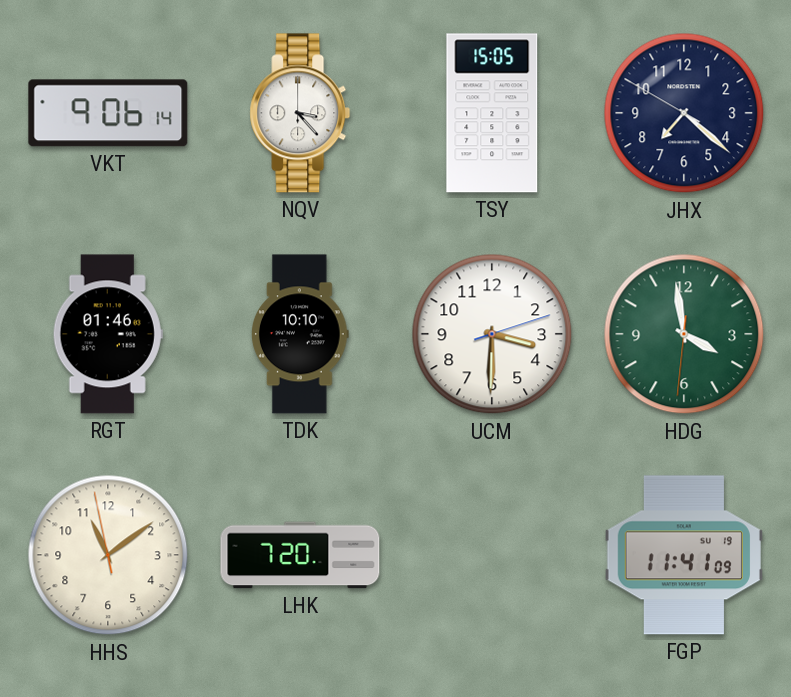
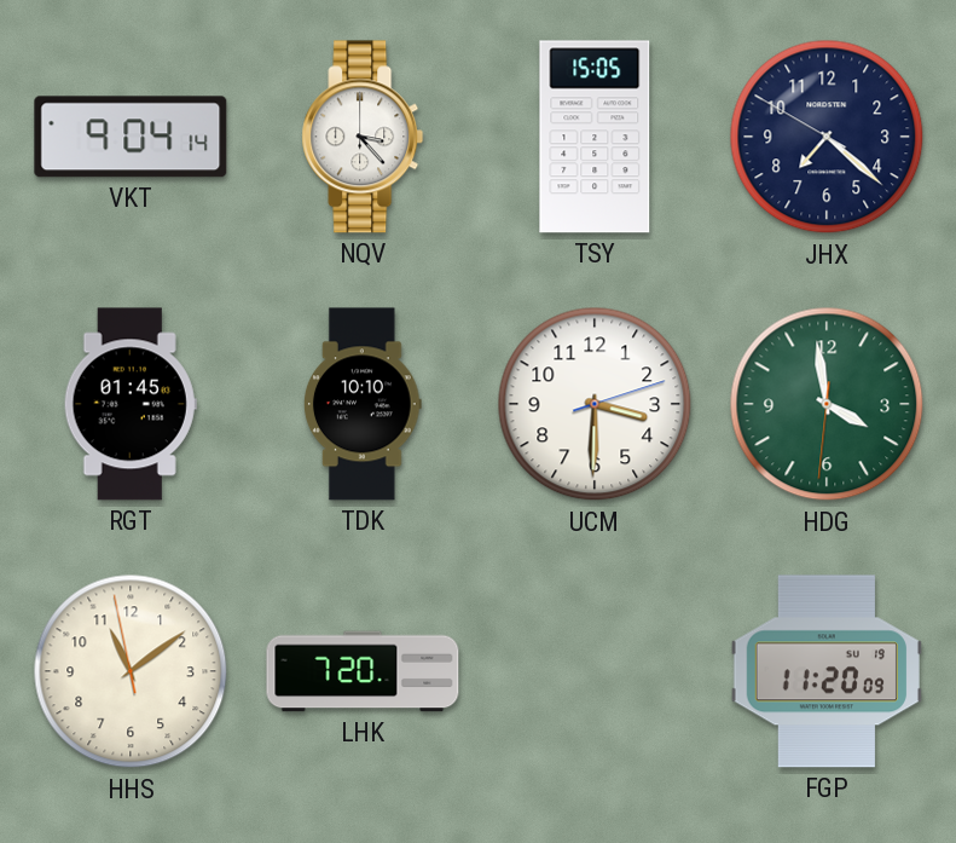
VKT: 9:06 -> 9:04 (131, 137)
RGT: 01:46 -> 01:45 (131, 404)
FGP: 11:41 -> 11:20 (827, 671)
